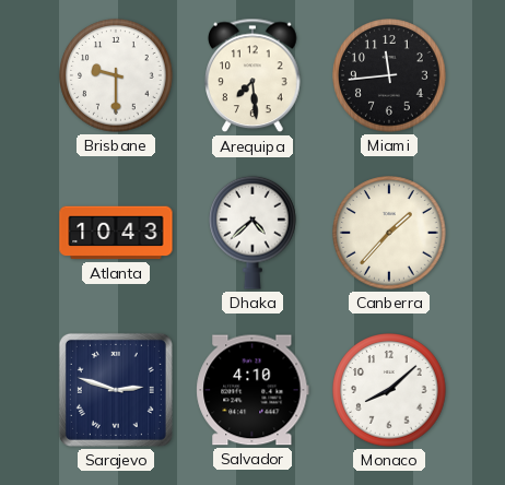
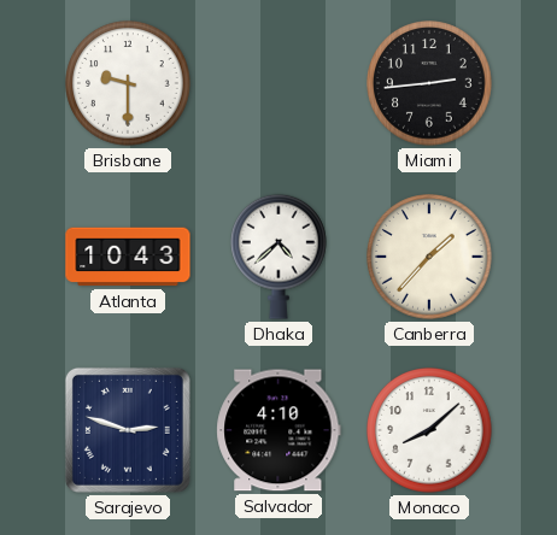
Arequipa: 7:29 -> none (252, 75)
Miami: 11:44 -> 2:44 (429, 83)
